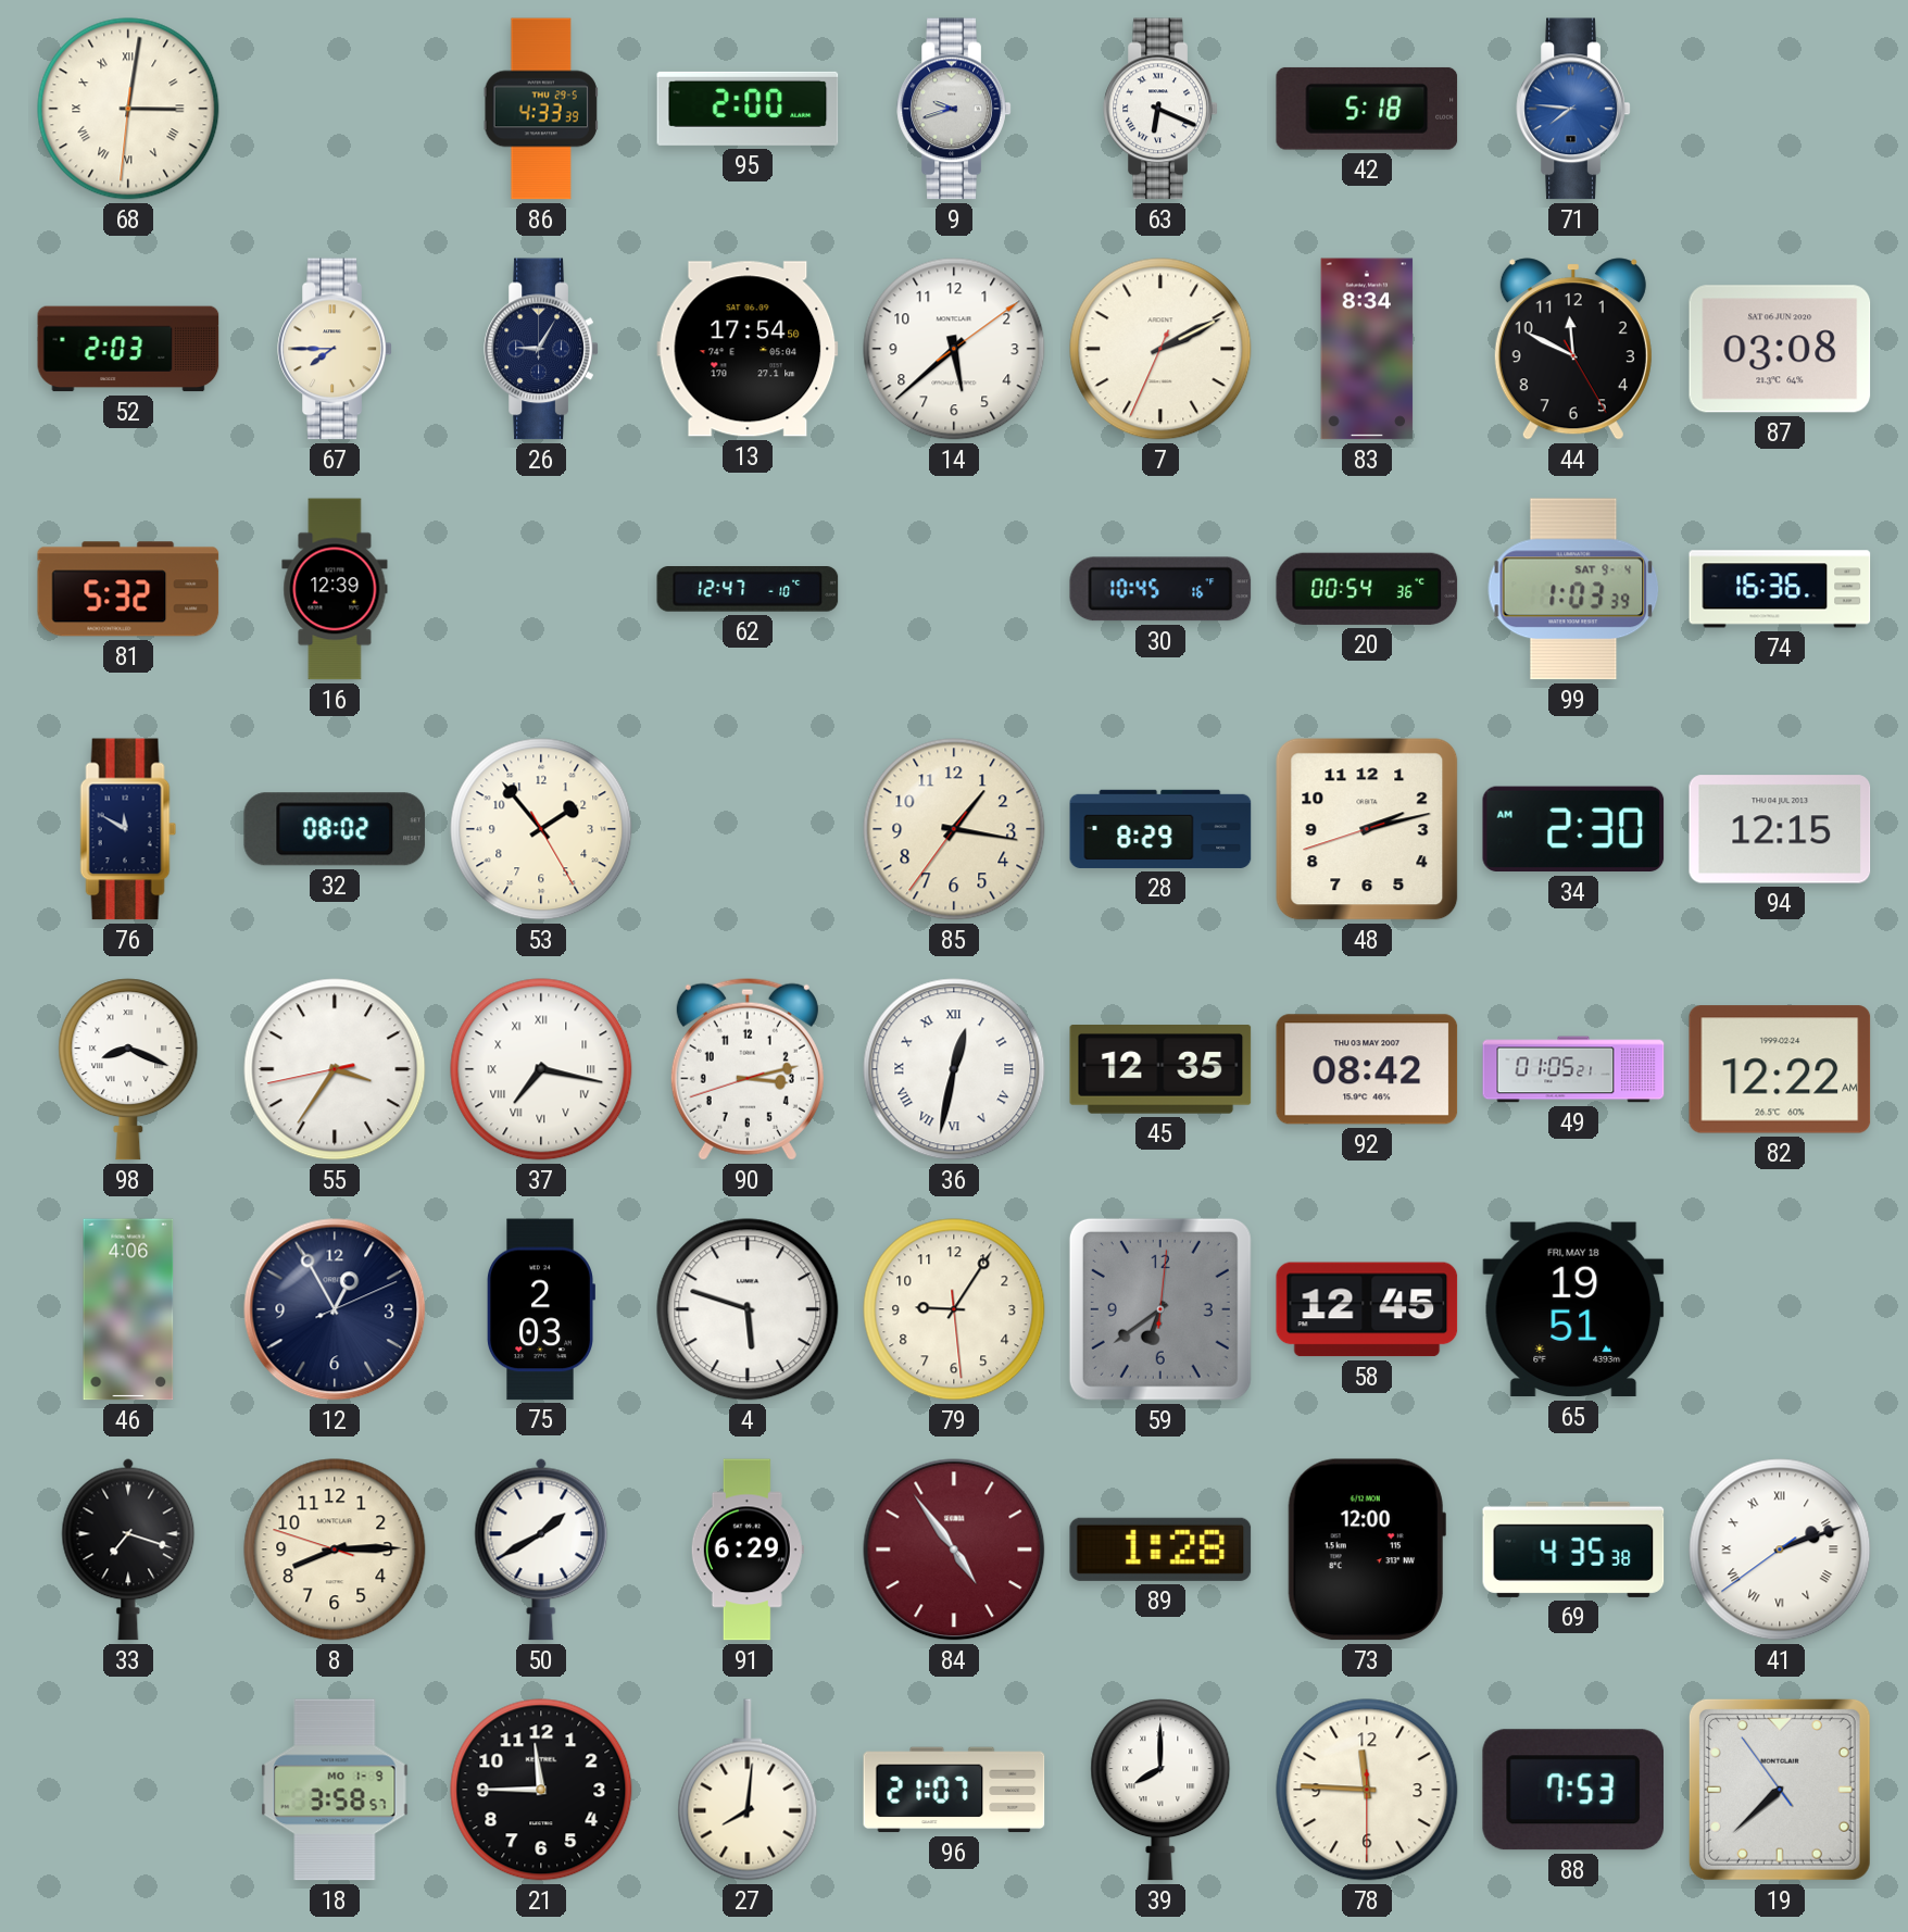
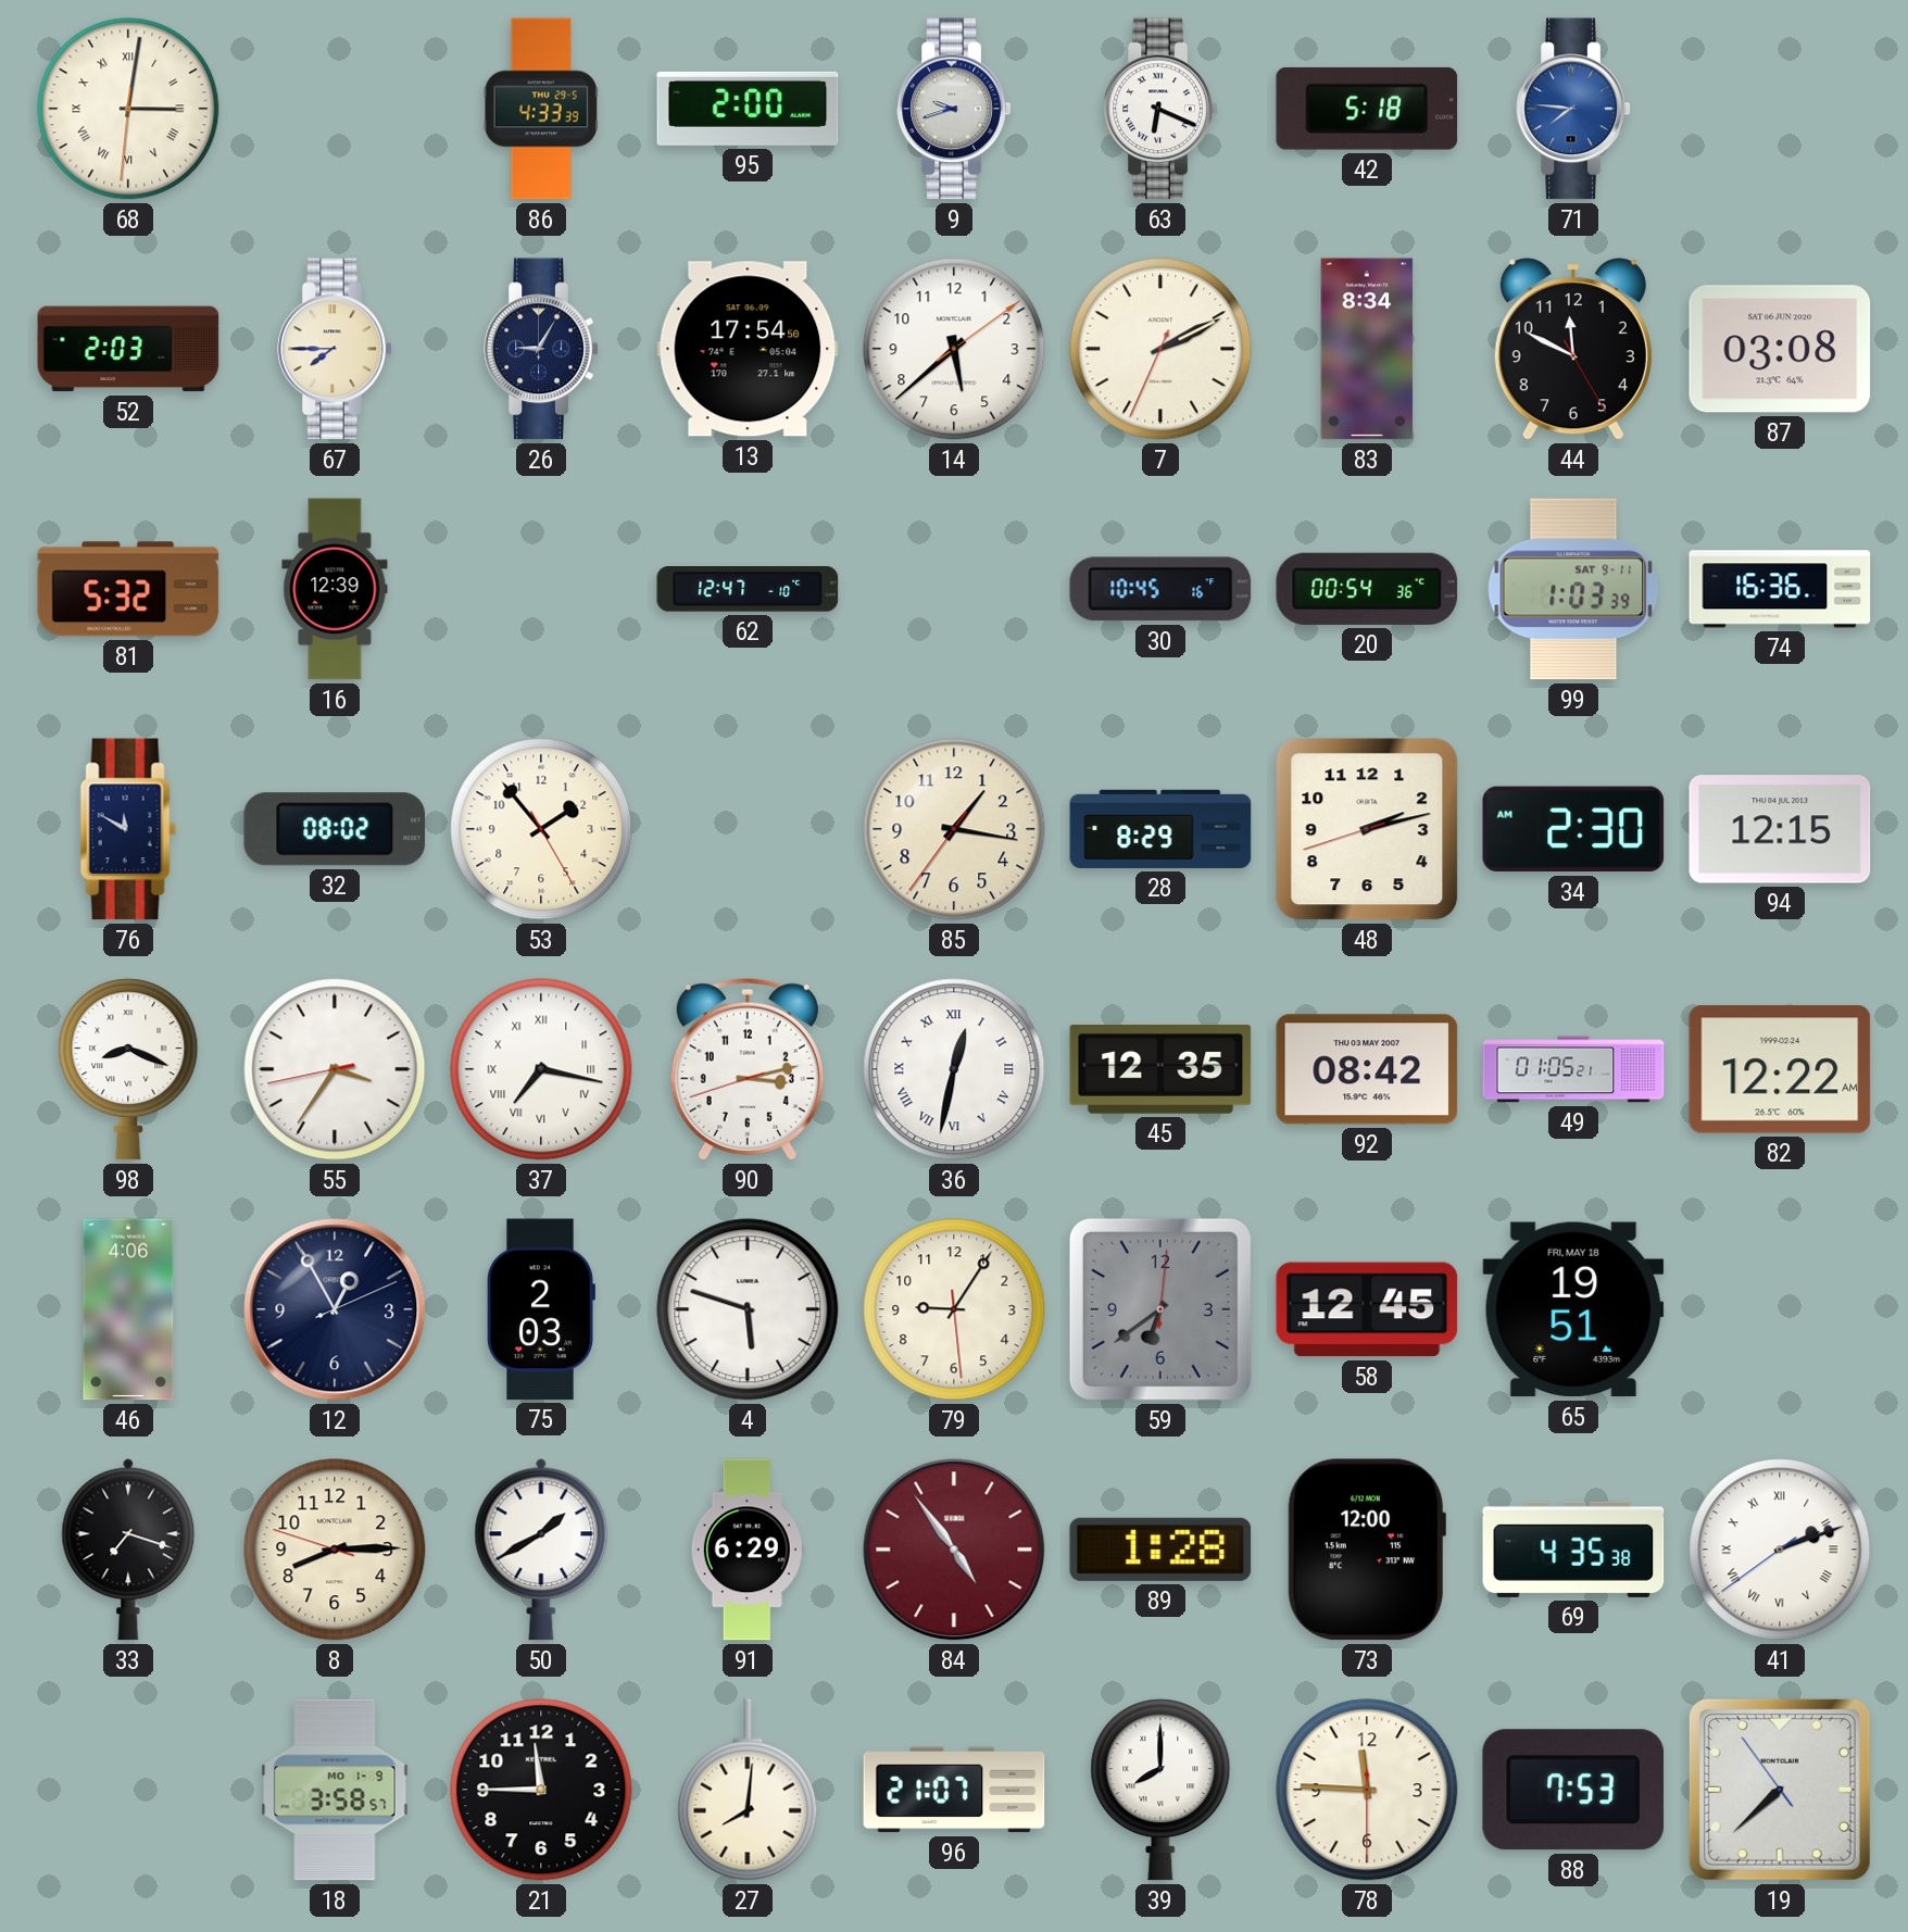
99 date: SAT 9-4 -> SAT 9-11 (1573, 589)
